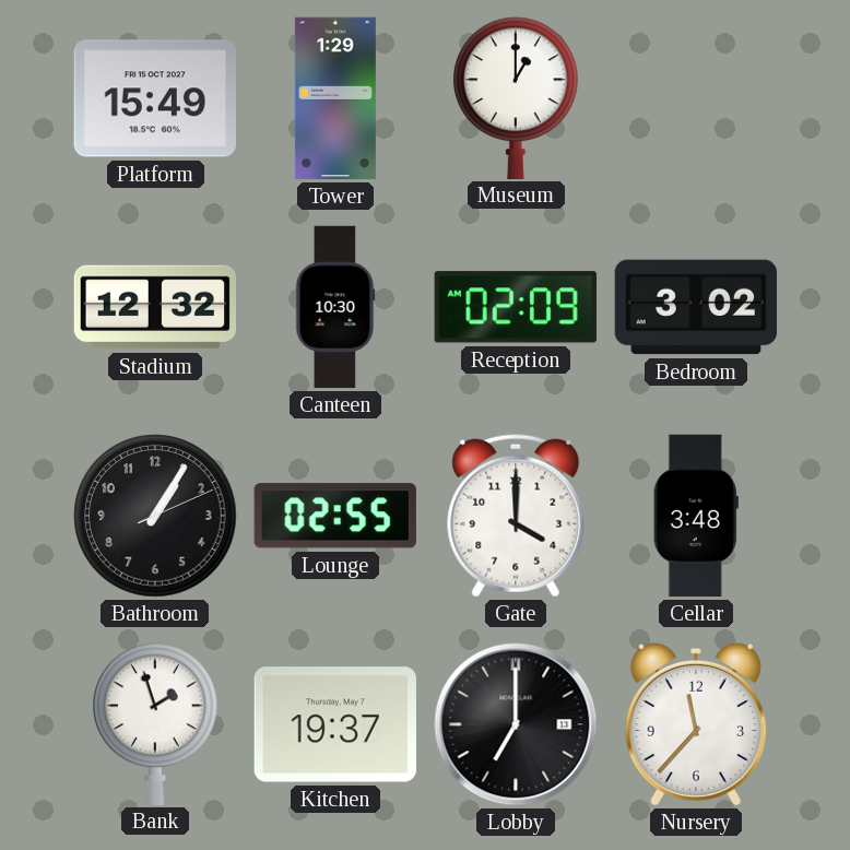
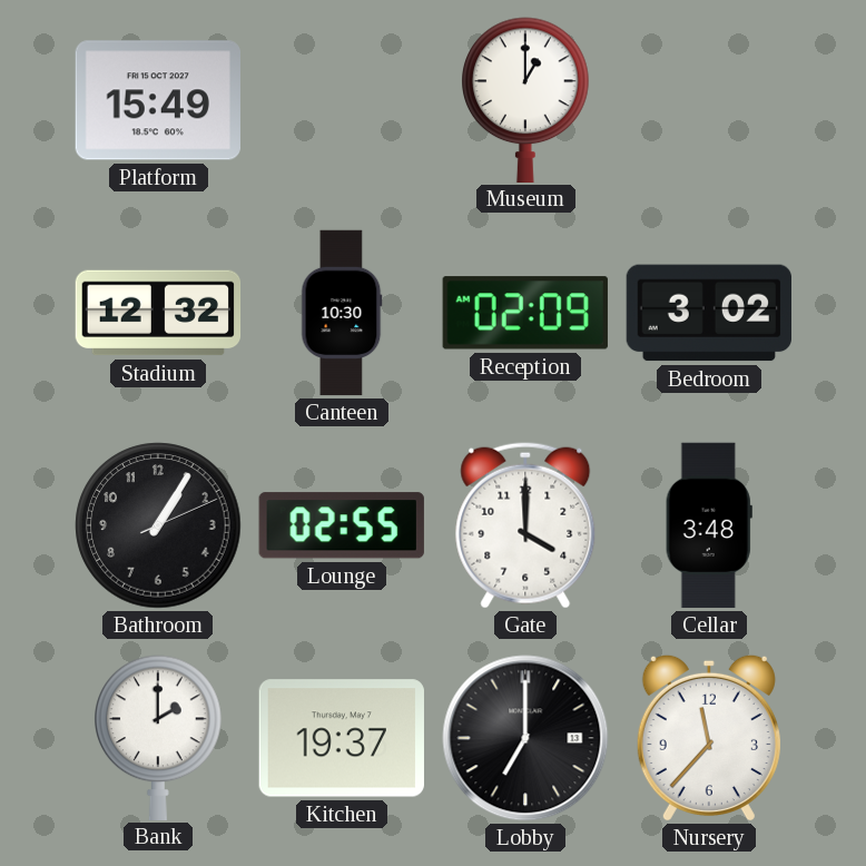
Tower: 1:29 -> none (335, 98)
Bank: 1:57 -> 2:00 (159, 737)
